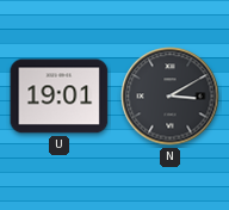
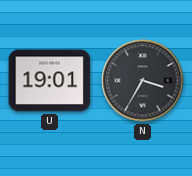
N: 3:10 -> 3:35 (143, 81)
